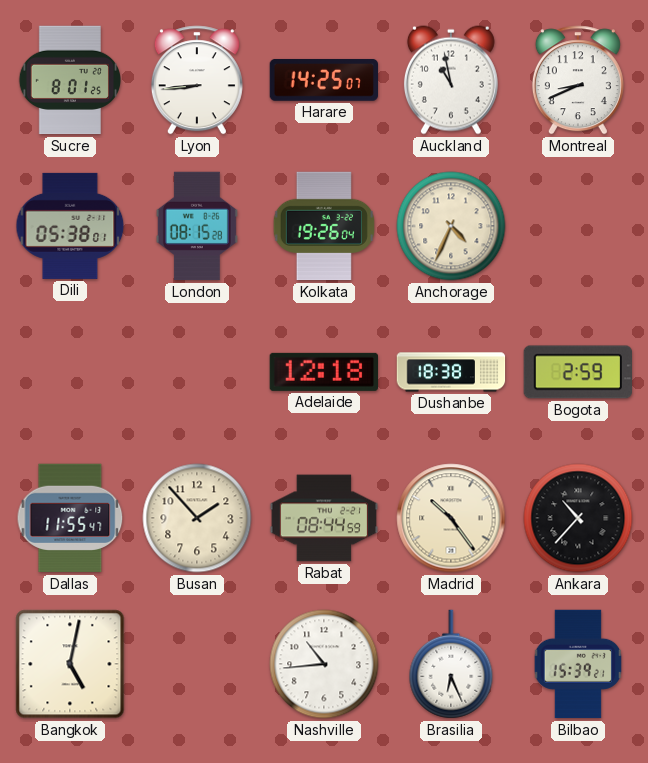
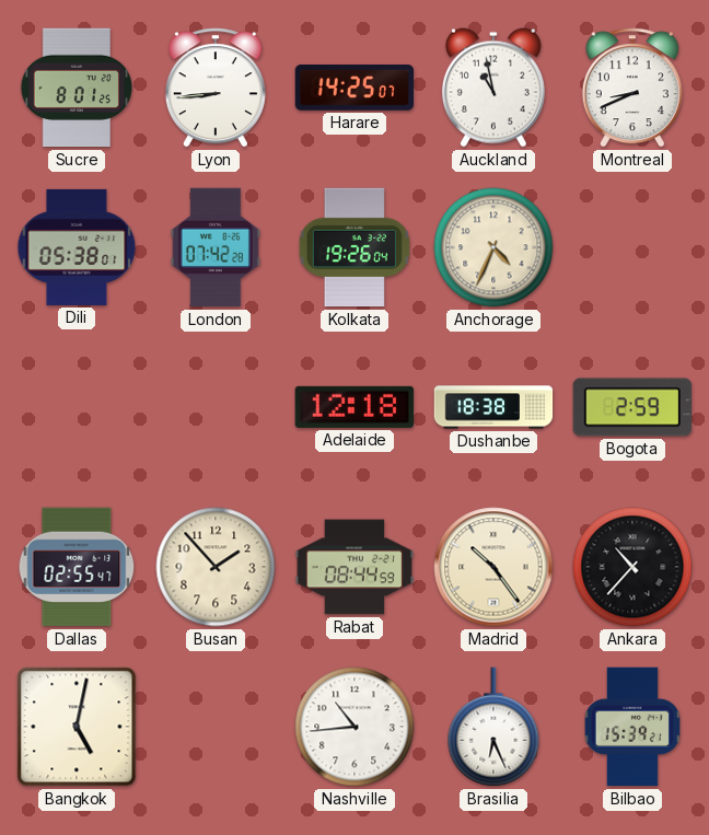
London: 08:15 -> 07:42 (216, 247)
Dallas: 11:55 -> 02:55 (77, 567)
